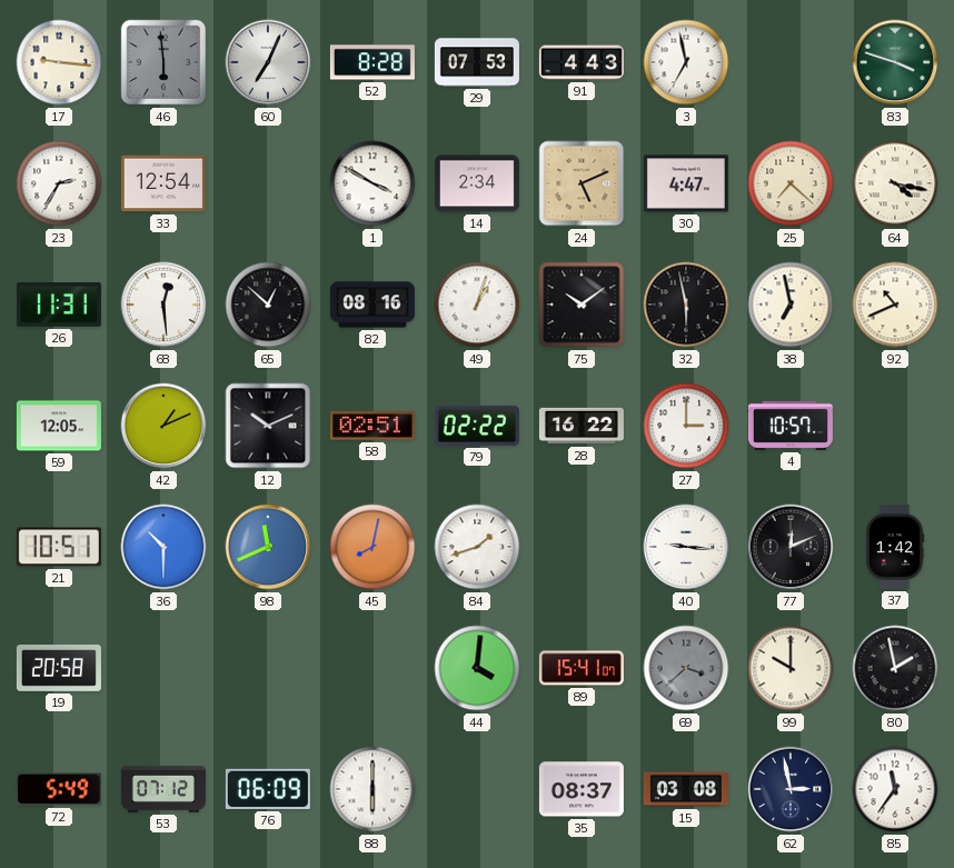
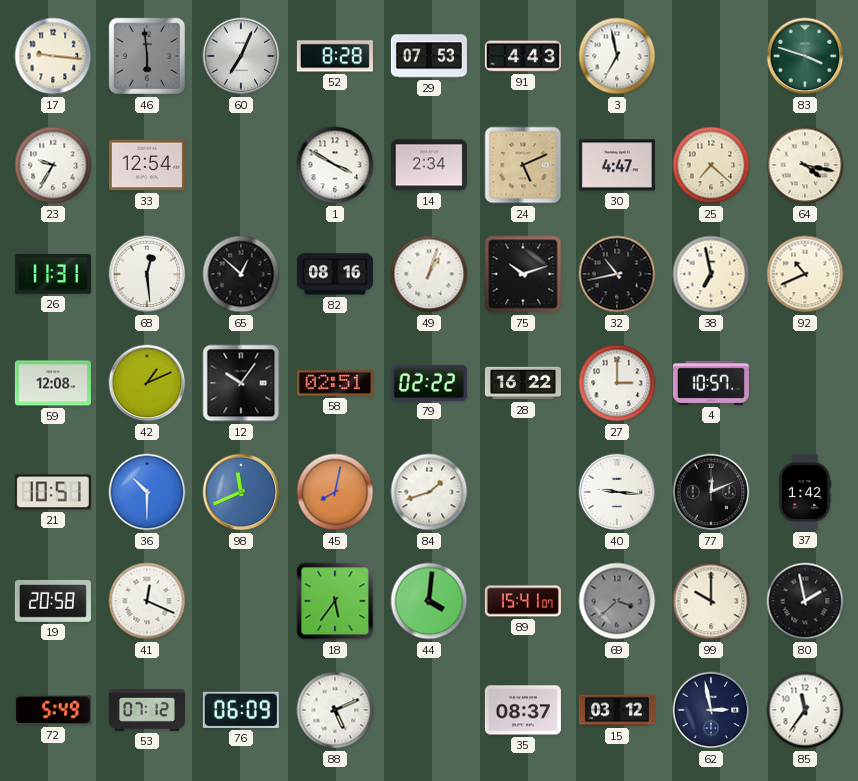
23: 2:35 -> 9:35 (53, 165)
75: 10:09 -> 10:12 (523, 274)
32: 5:58 -> 10:43 (617, 274)
59: 12:05 -> 12:08 (53, 383)
12: 10:11 -> 10:06 (241, 383)
41: none -> 12:19 (147, 601)
18: none -> 5:36 (335, 601)
88: 6:00 -> 5:11 (335, 710)
15: 03:08 -> 03:12 (617, 710)
